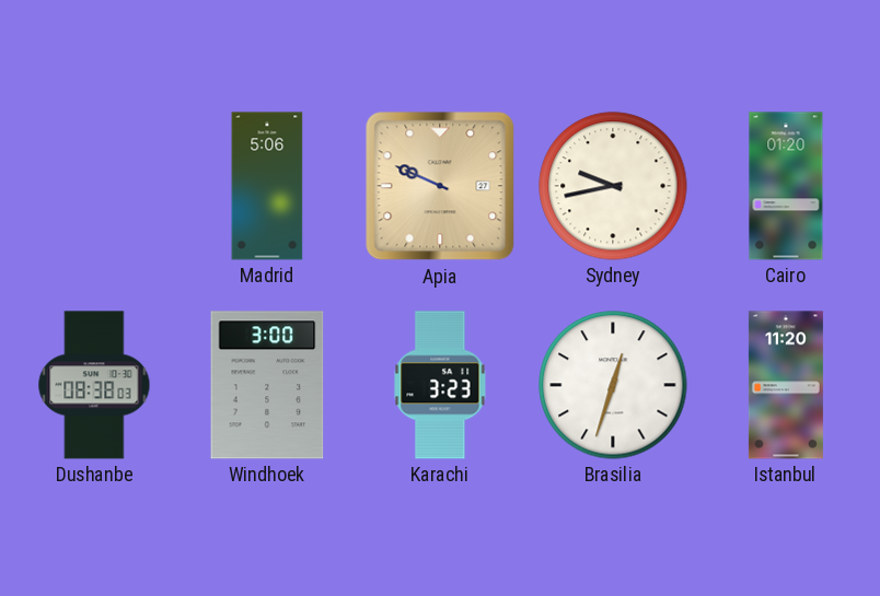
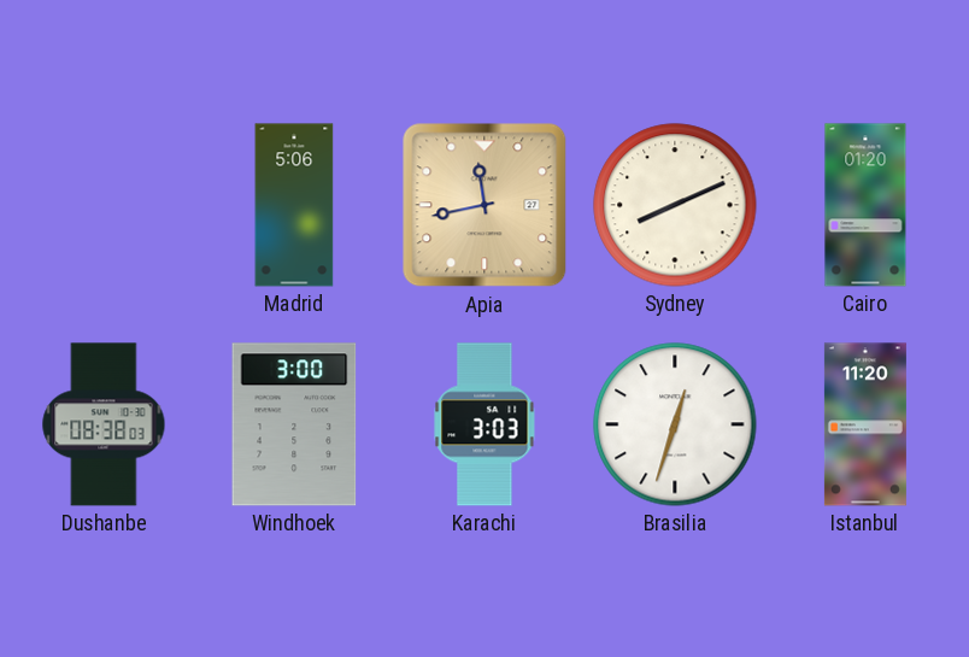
Apia: 9:49 -> 11:43 (485, 205)
Sydney: 9:43 -> 8:11 (675, 205)
Karachi: 3:23 -> 3:03 (485, 424)
